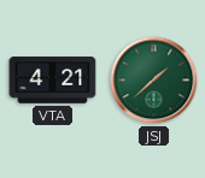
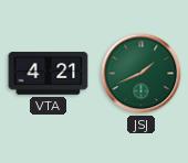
JSJ: 1:38 -> 1:41 (142, 74)
